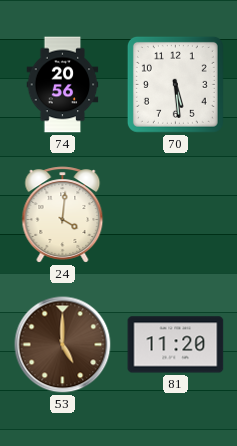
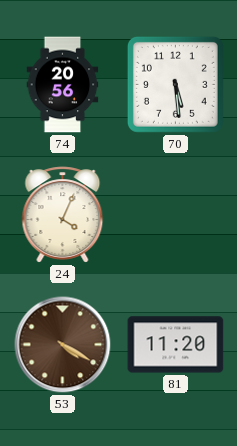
24: 4:01 -> 4:04 (63, 215)
53: 5:00 -> 4:20 (63, 345)
